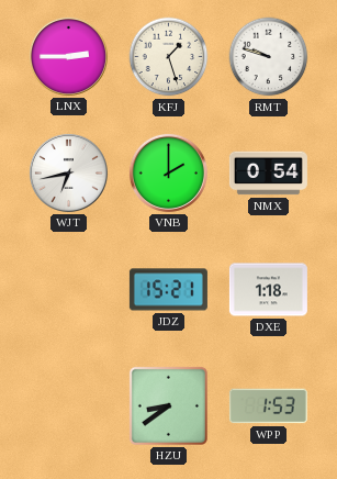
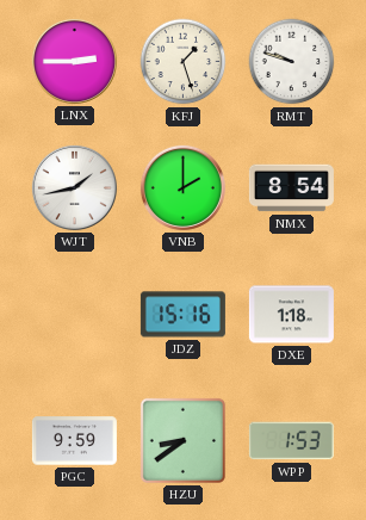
WJT: 6:43 -> 1:43 (74, 187)
NMX: 0:54 -> 8:54 (291, 188)
JDZ: 15:21 -> 15:16 (182, 315)
PGC: none -> 9:59 (74, 441)
